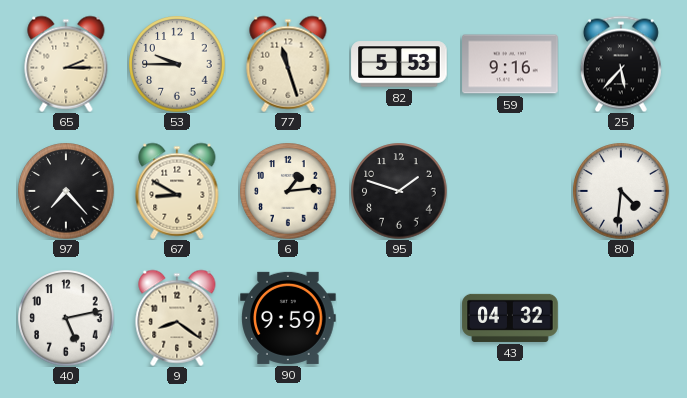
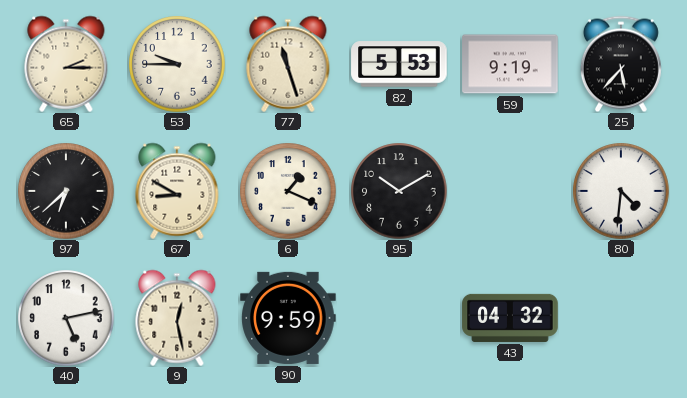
59: 9:16 -> 9:19 (510, 64)
97: 7:23 -> 6:38 (66, 191)
6: 1:14 -> 1:19 (288, 191)
95: 1:48 -> 10:10 (399, 191)
9: 8:21 -> 12:28 (177, 318)
